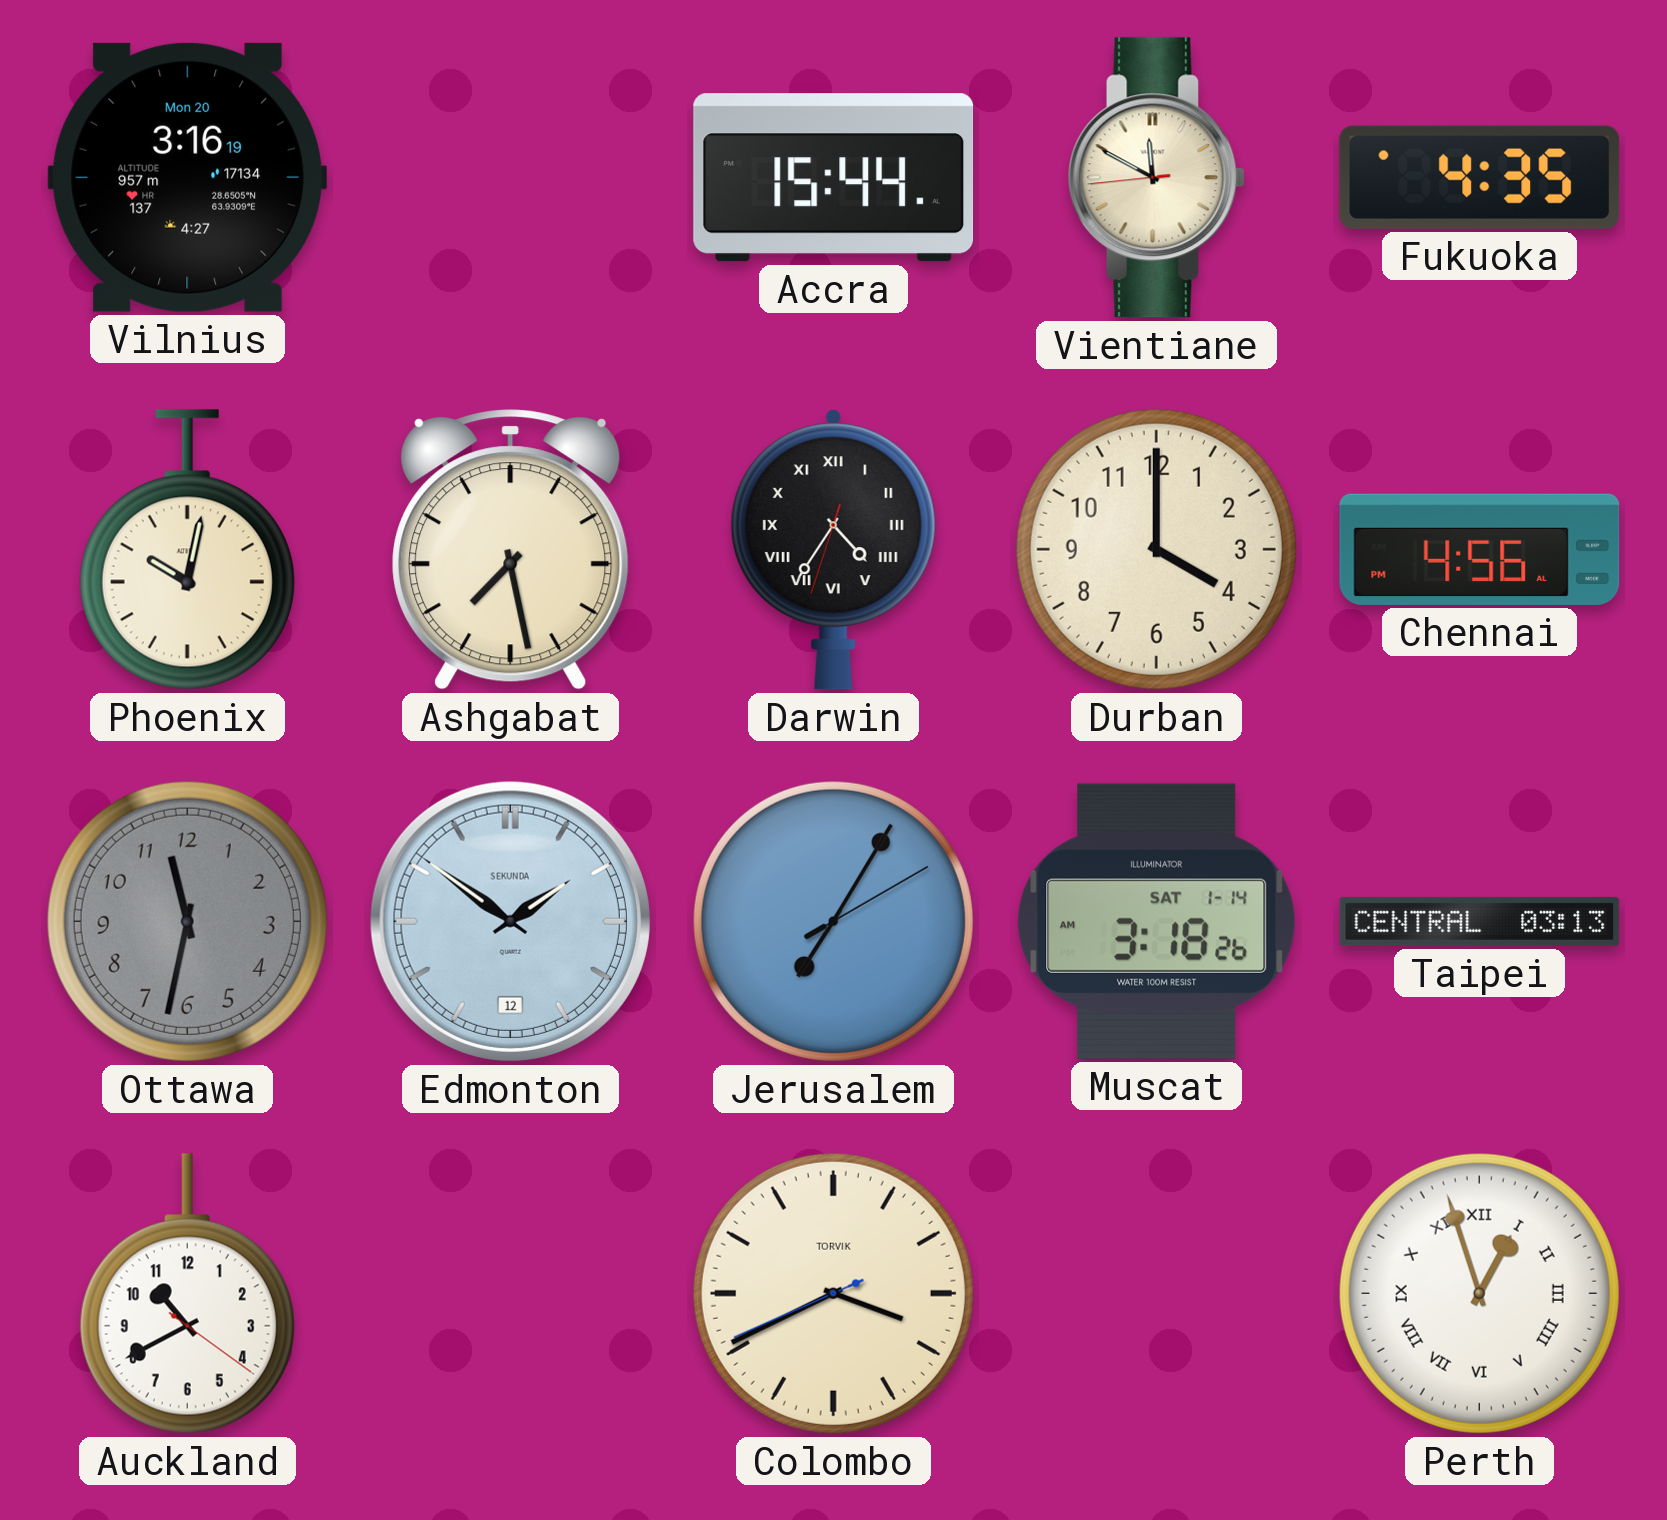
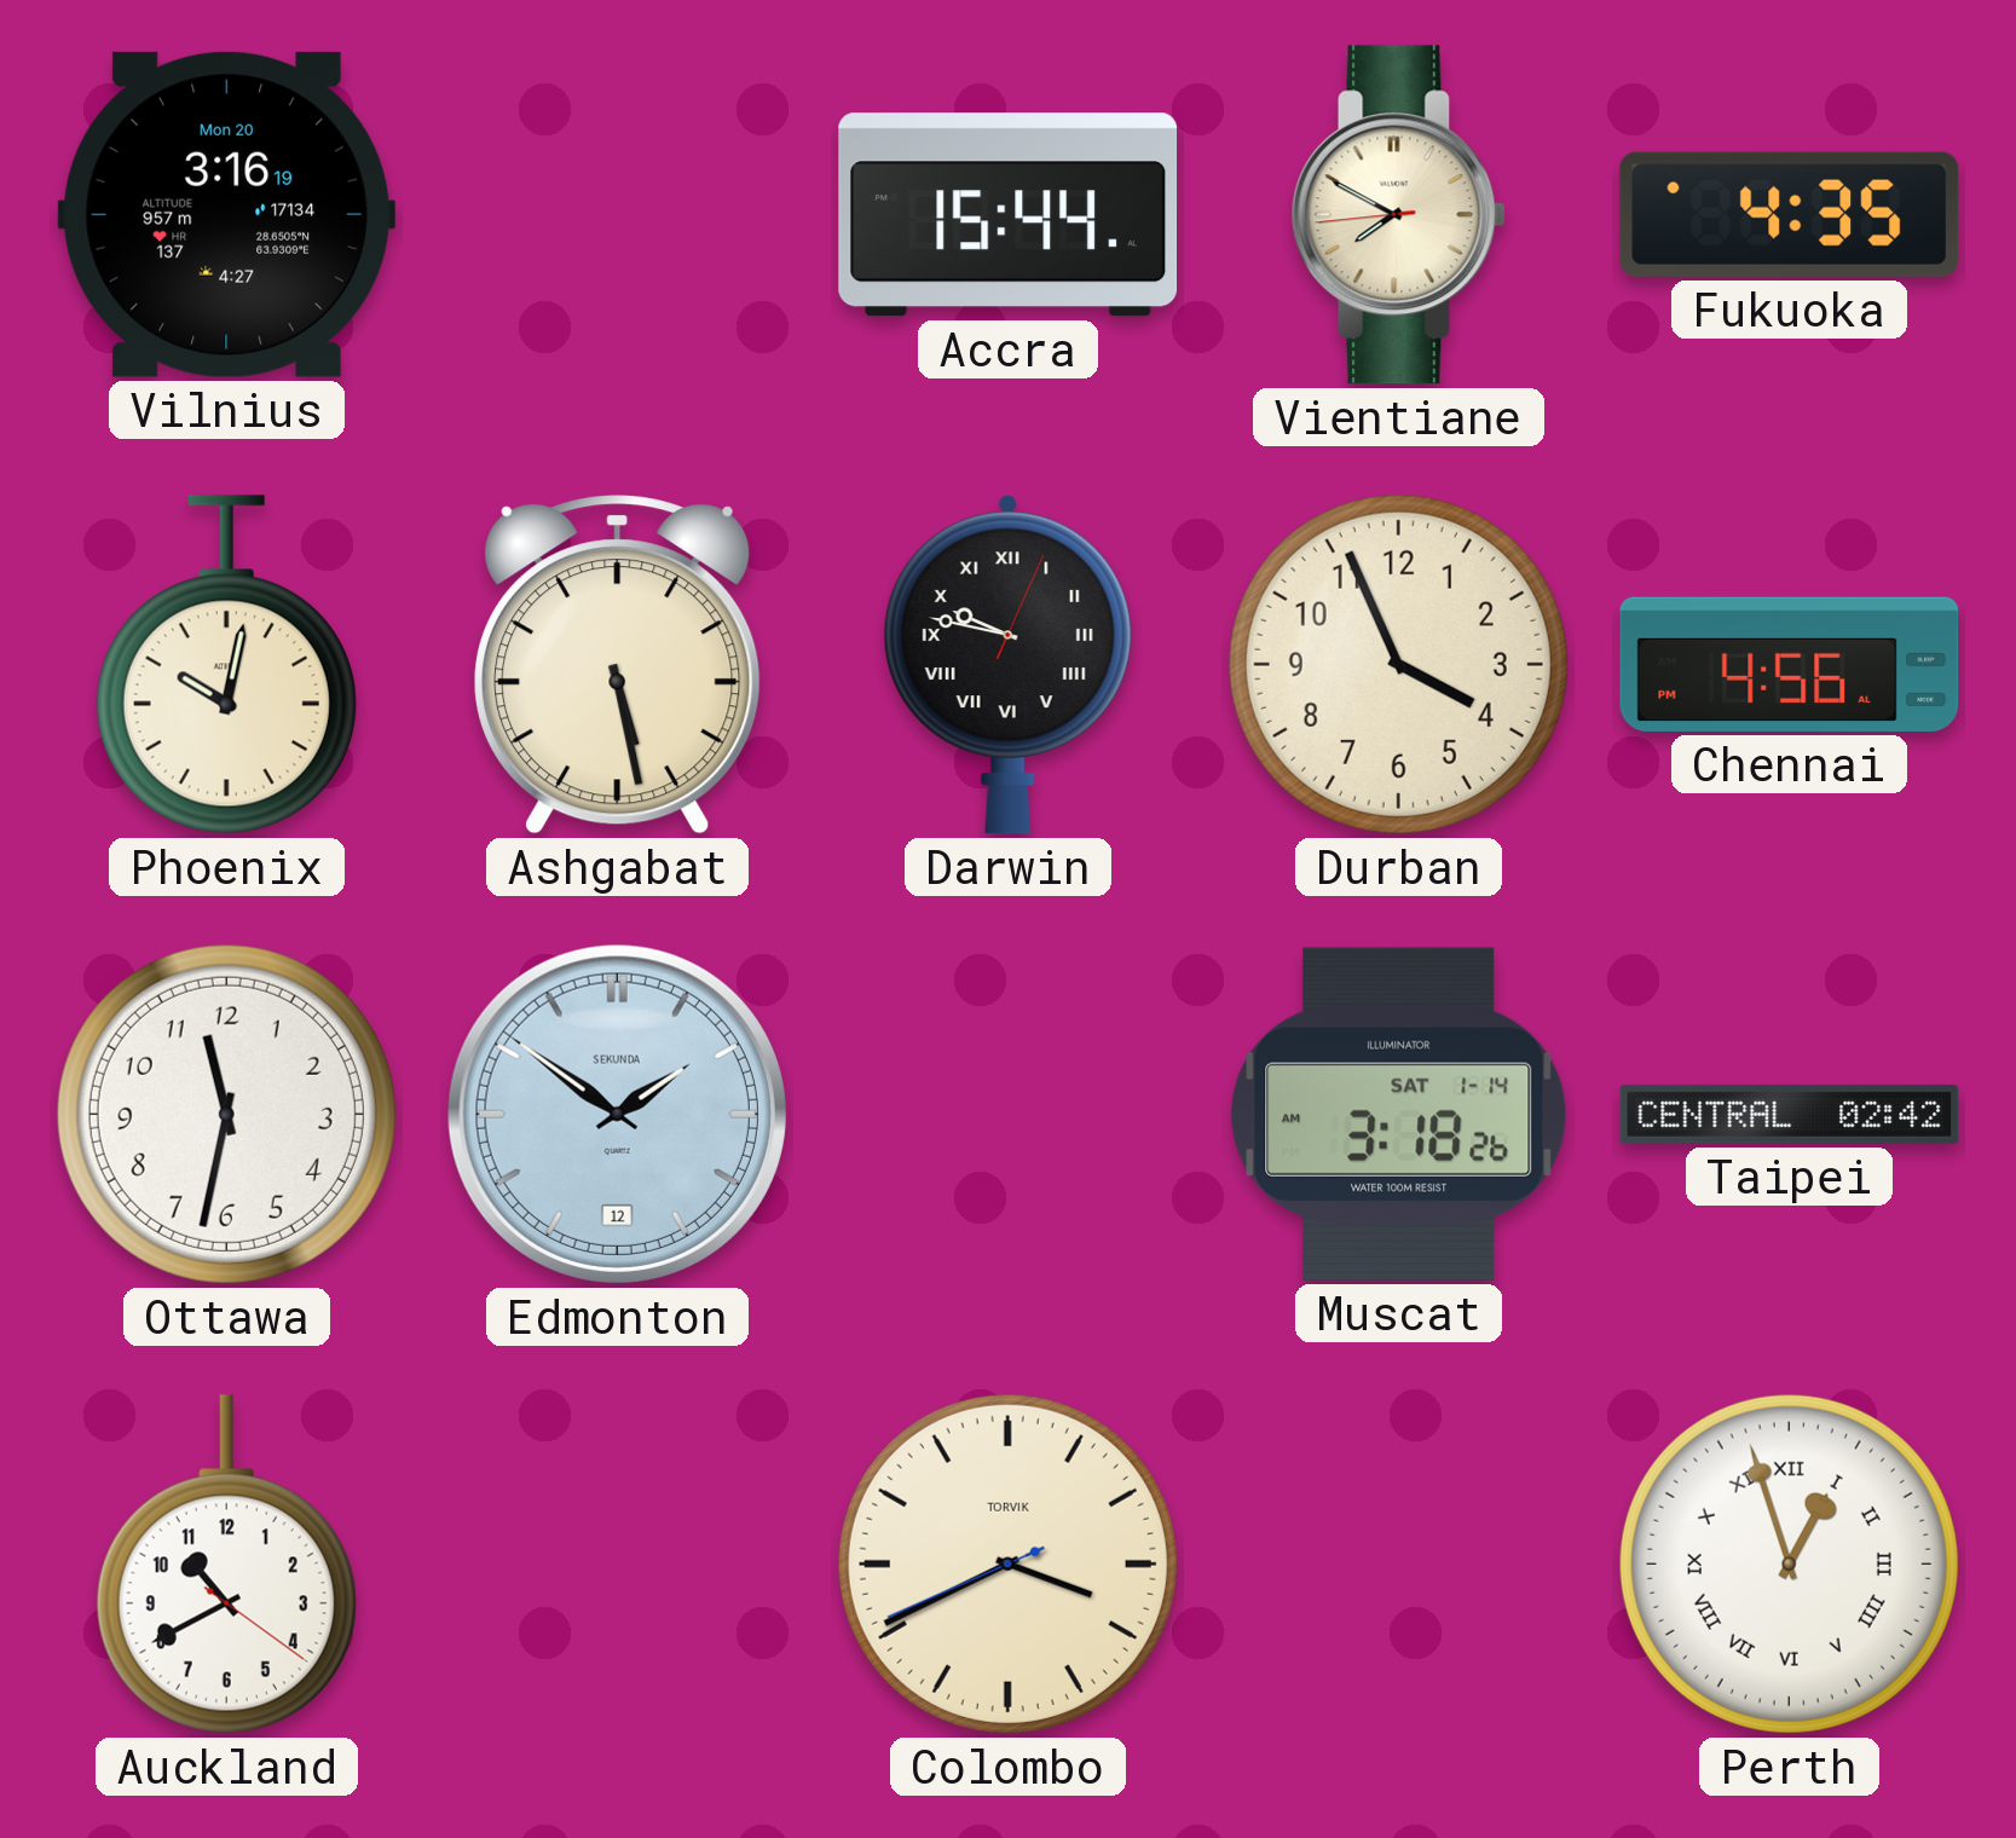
Vientiane: 11:49 -> 7:49 (1398, 215)
Ashgabat: 7:28 -> 5:28 (618, 665)
Darwin: 4:35 -> 9:47 (1007, 665)
Durban: 4:00 -> 3:56 (1398, 664)
Ottawa dial: grey -> white (226, 1114)
Jerusalem: 7:05 -> none (833, 921)
Taipei: 03:13 -> 02:42 (1790, 1114)
